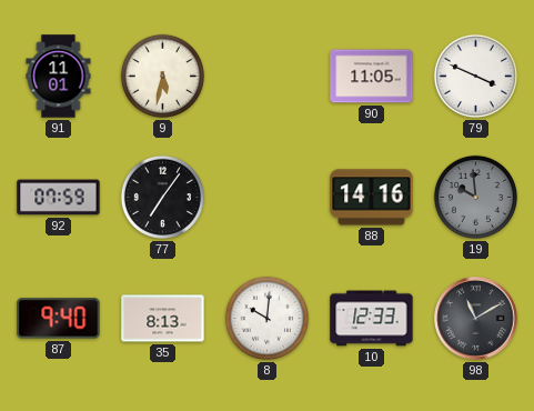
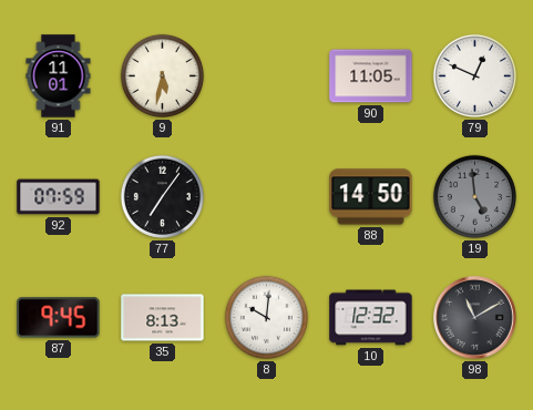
79: 3:49 -> 12:49 (474, 75)
88: 14:16 -> 14:50 (371, 197)
19: 9:59 -> 4:59 (474, 196)
87: 9:40 -> 9:45 (59, 318)
10: 12:33 -> 12:32 (371, 318)
